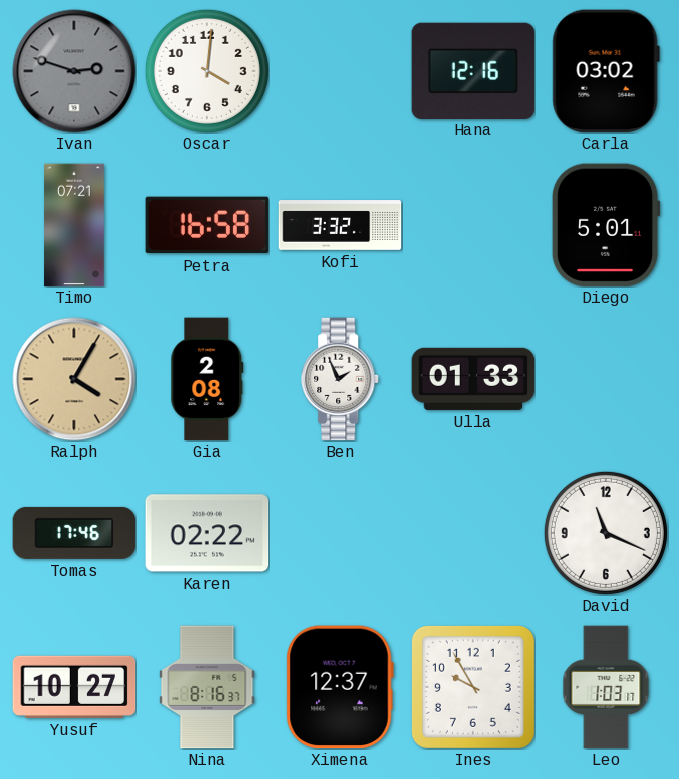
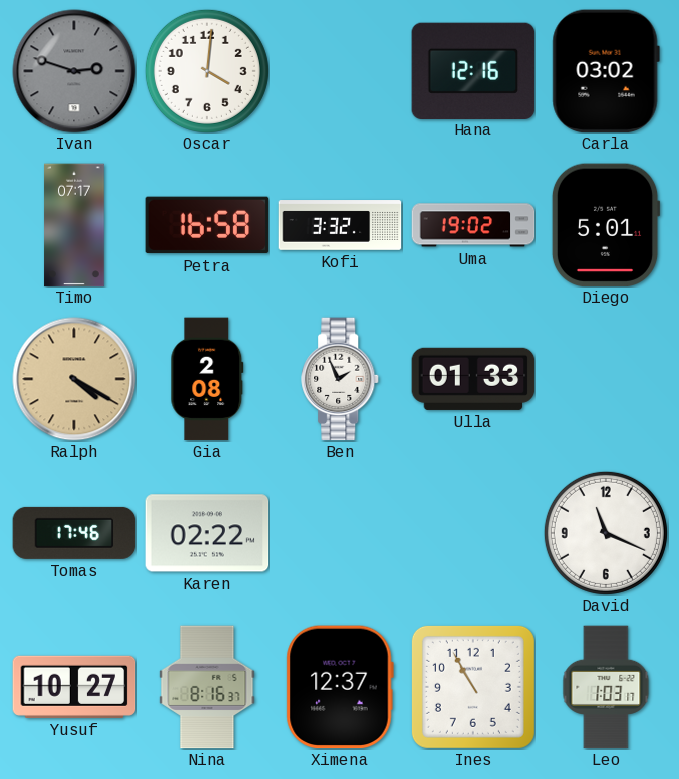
Timo: 07:21 -> 07:17 (74, 225)
Uma: none -> 19:02 (473, 225)
Ralph: 4:05 -> 4:20 (74, 379)
Ines: 9:55 -> 10:55 (473, 687)
